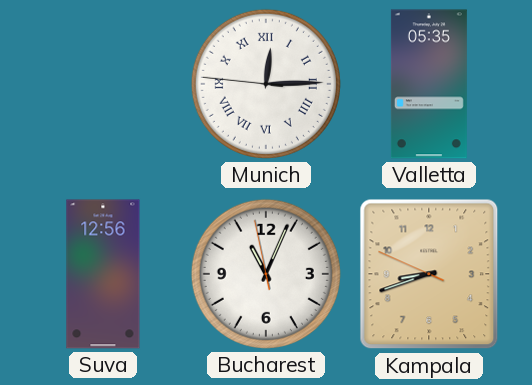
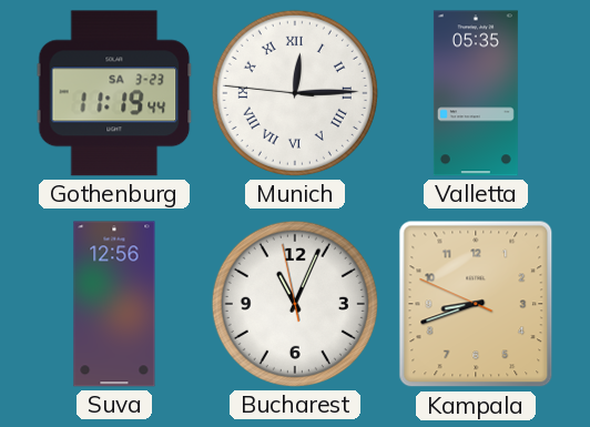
Gothenburg: none -> 11:19 (114, 93)
